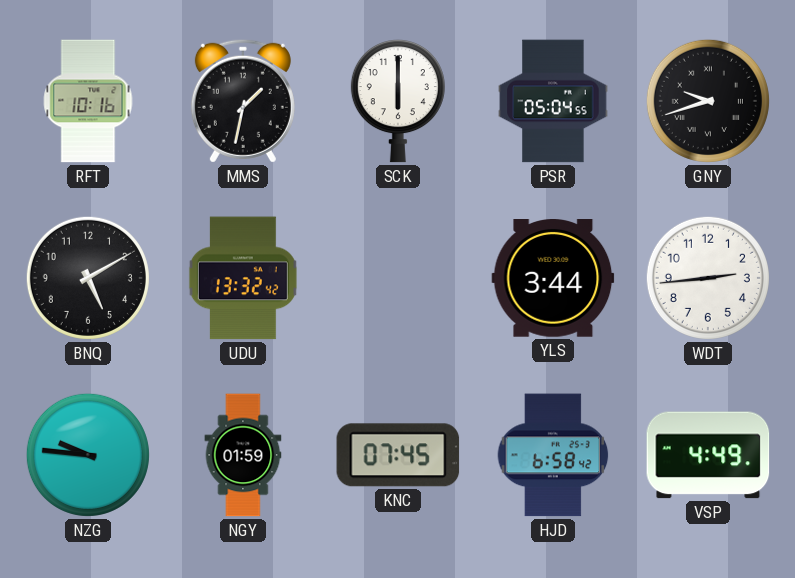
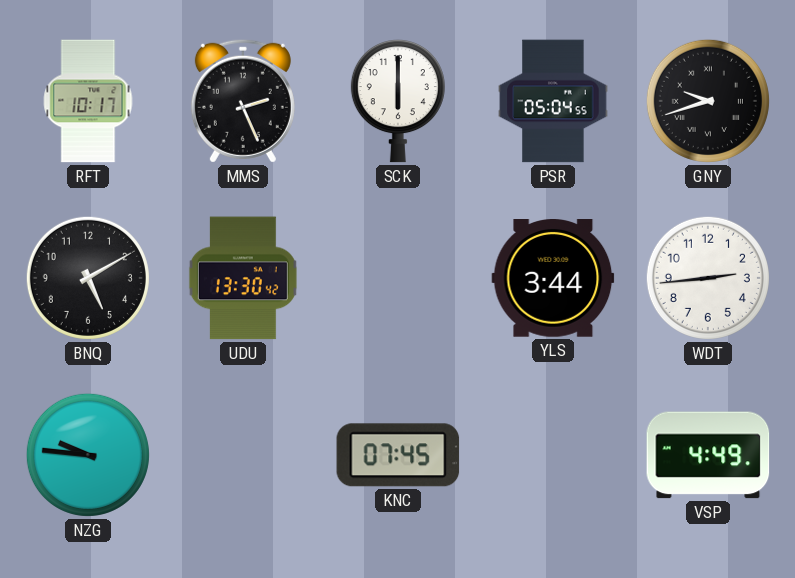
RFT: 10:16 -> 10:17 (88, 101)
MMS: 1:32 -> 2:26 (243, 101)
UDU: 13:32 -> 13:30 (243, 278)
NGY: 01:59 -> none (243, 455)
HJD: 6:58 -> none (553, 455)
